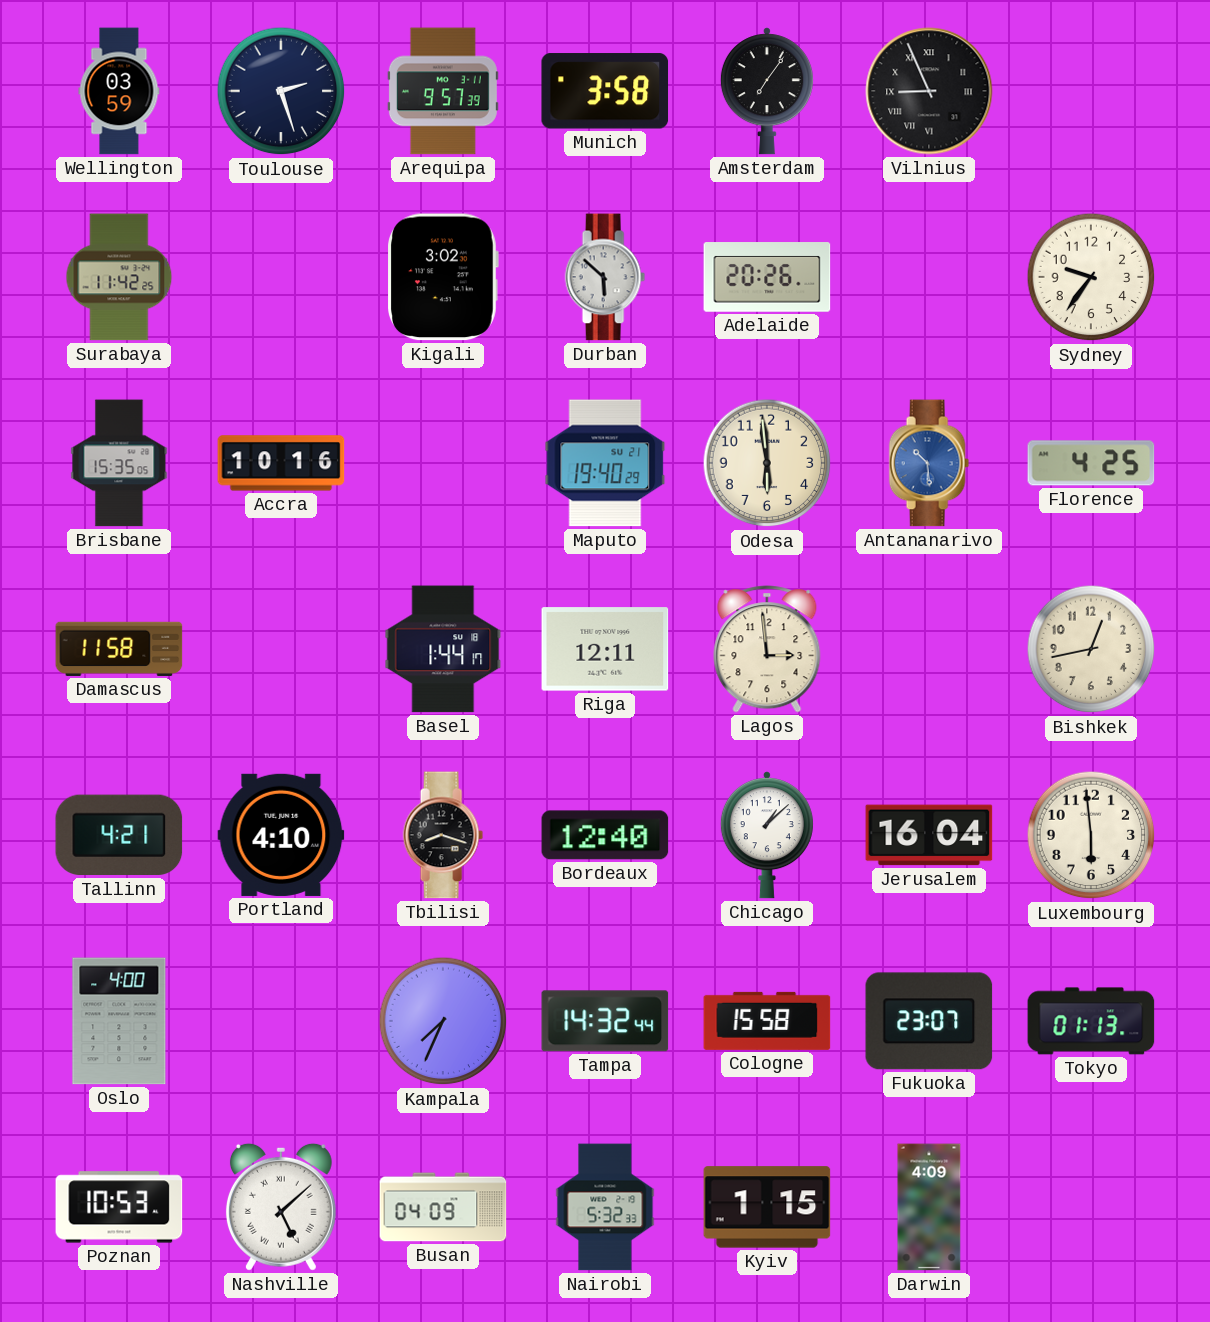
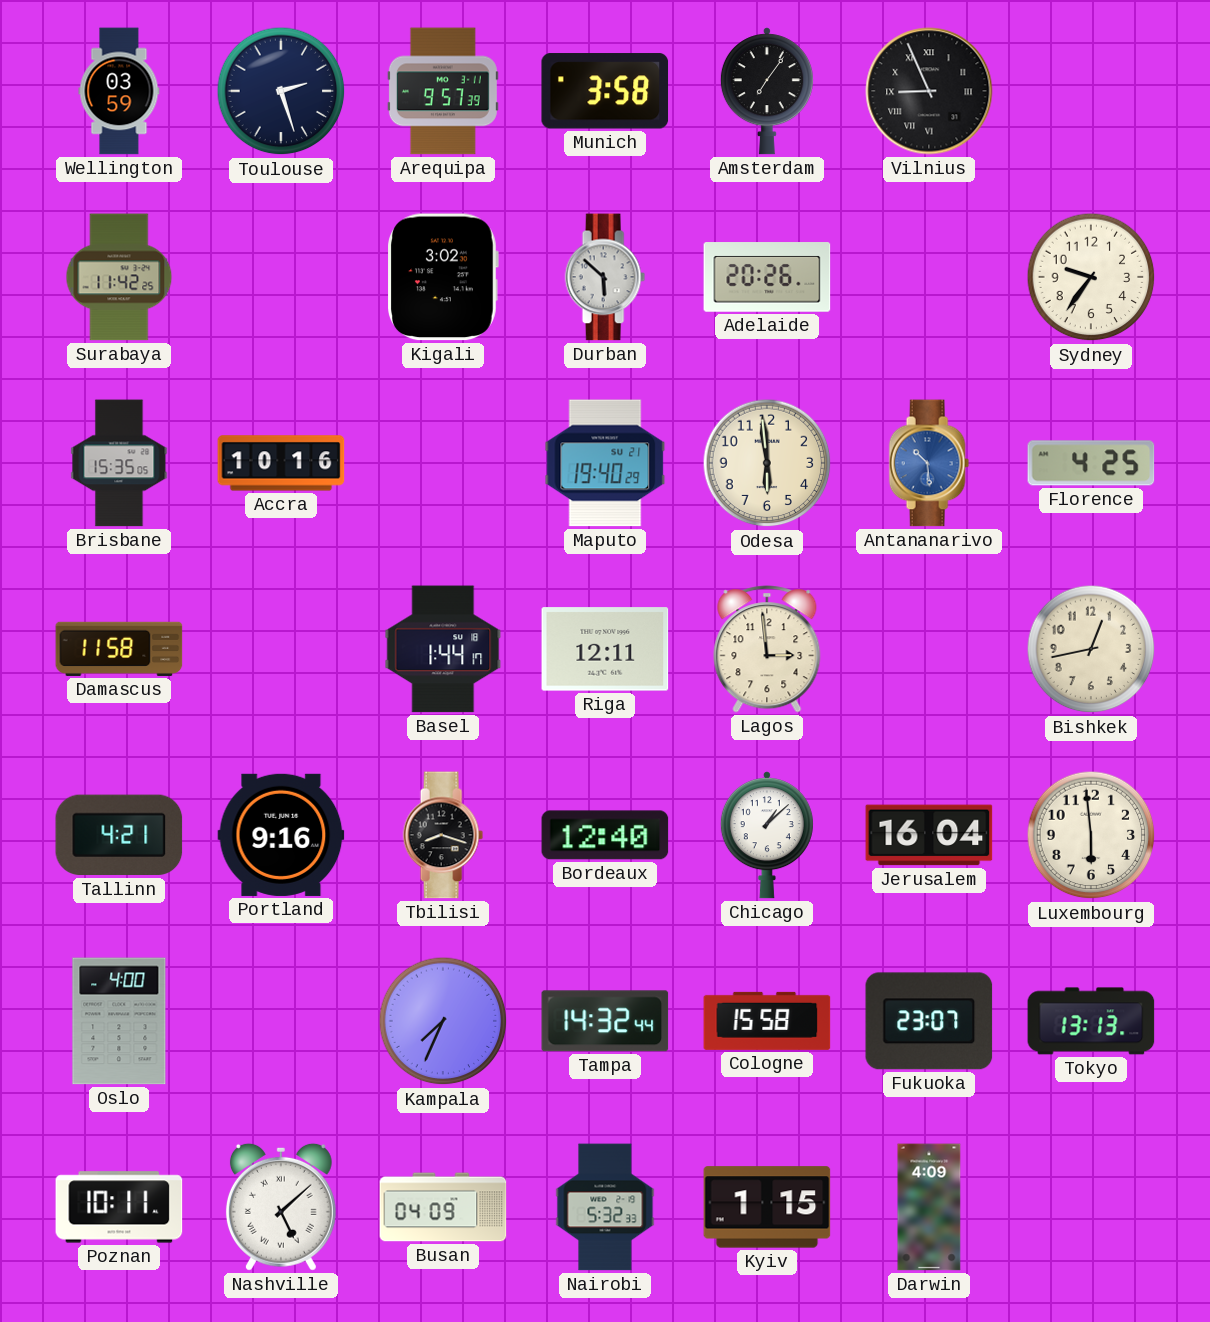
Portland: 4:10 -> 9:16 (281, 835)
Tokyo: 01:13 -> 13:13 (1091, 1021)
Poznan: 10:53 -> 10:11 (119, 1207)
